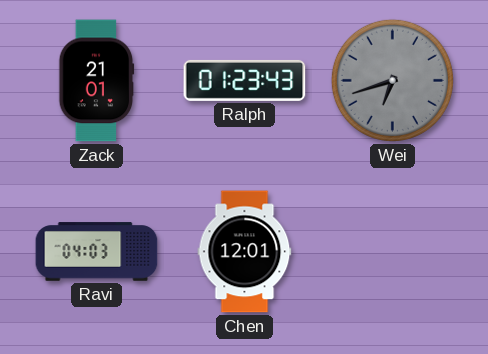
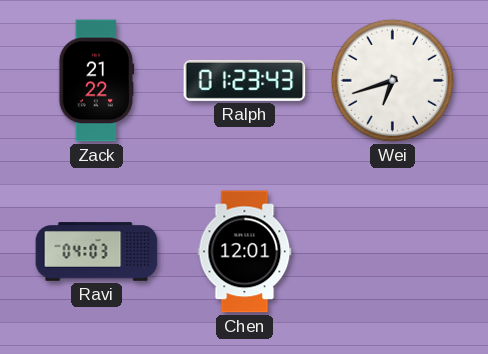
Zack: 21:01 -> 21:22 (97, 81)
Wei dial: grey -> white (392, 80)
